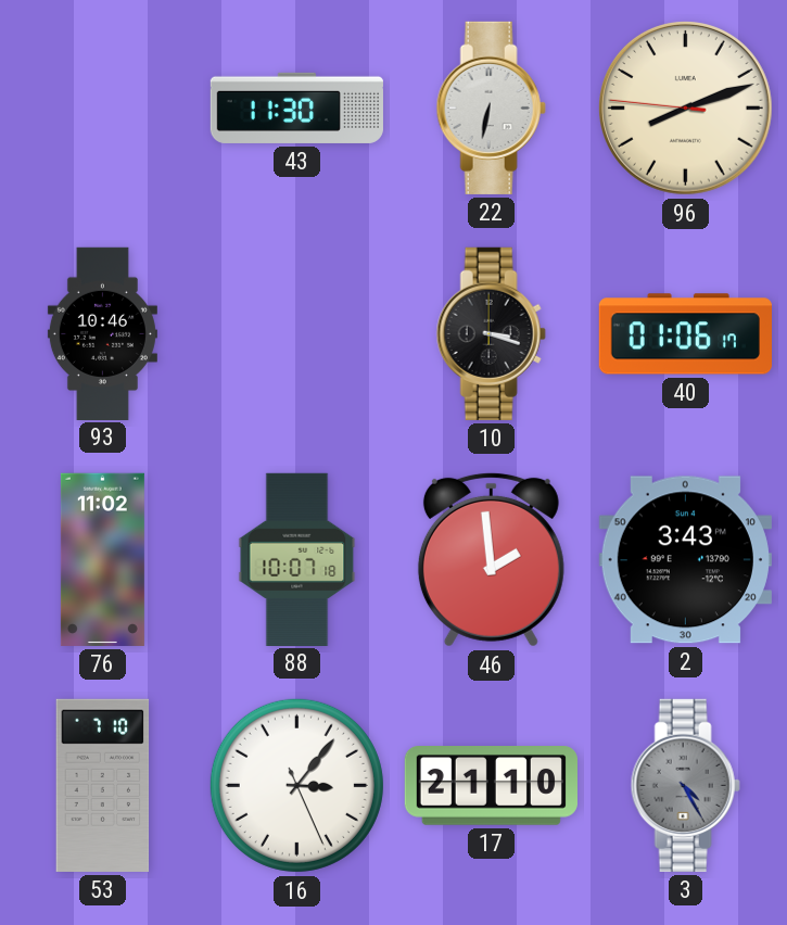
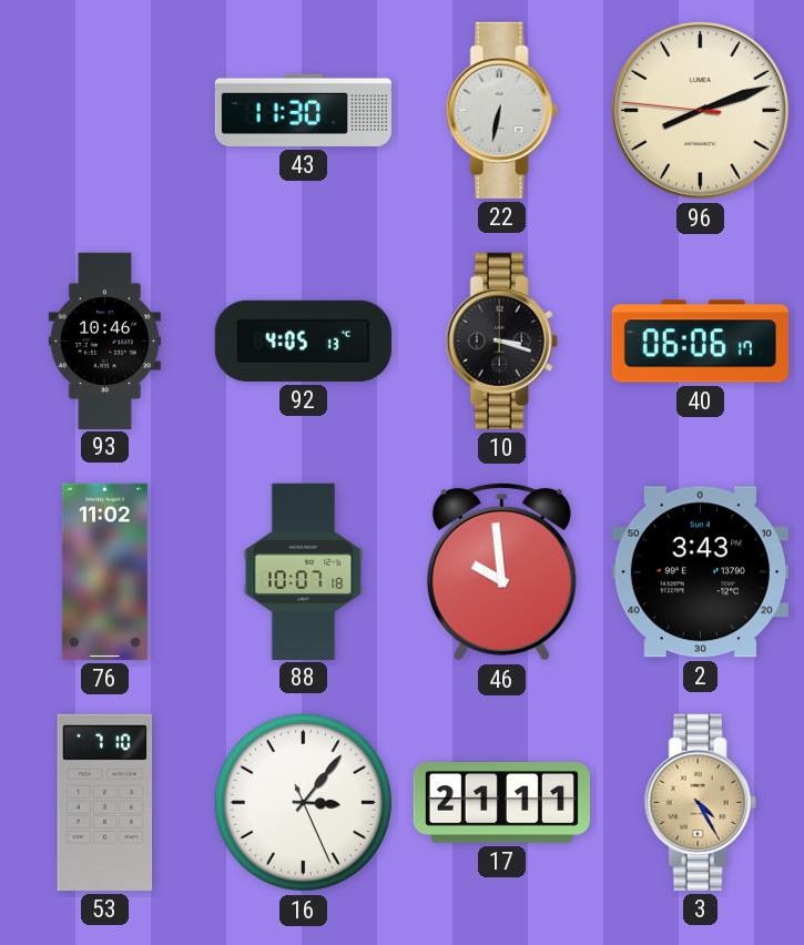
92: none -> 4:05 (303, 341)
40: 01:06 -> 06:06 (700, 342)
46: 1:59 -> 9:59 (501, 571)
17: 21:10 -> 21:11 (501, 803)
3 dial: grey -> champagne (700, 802)
